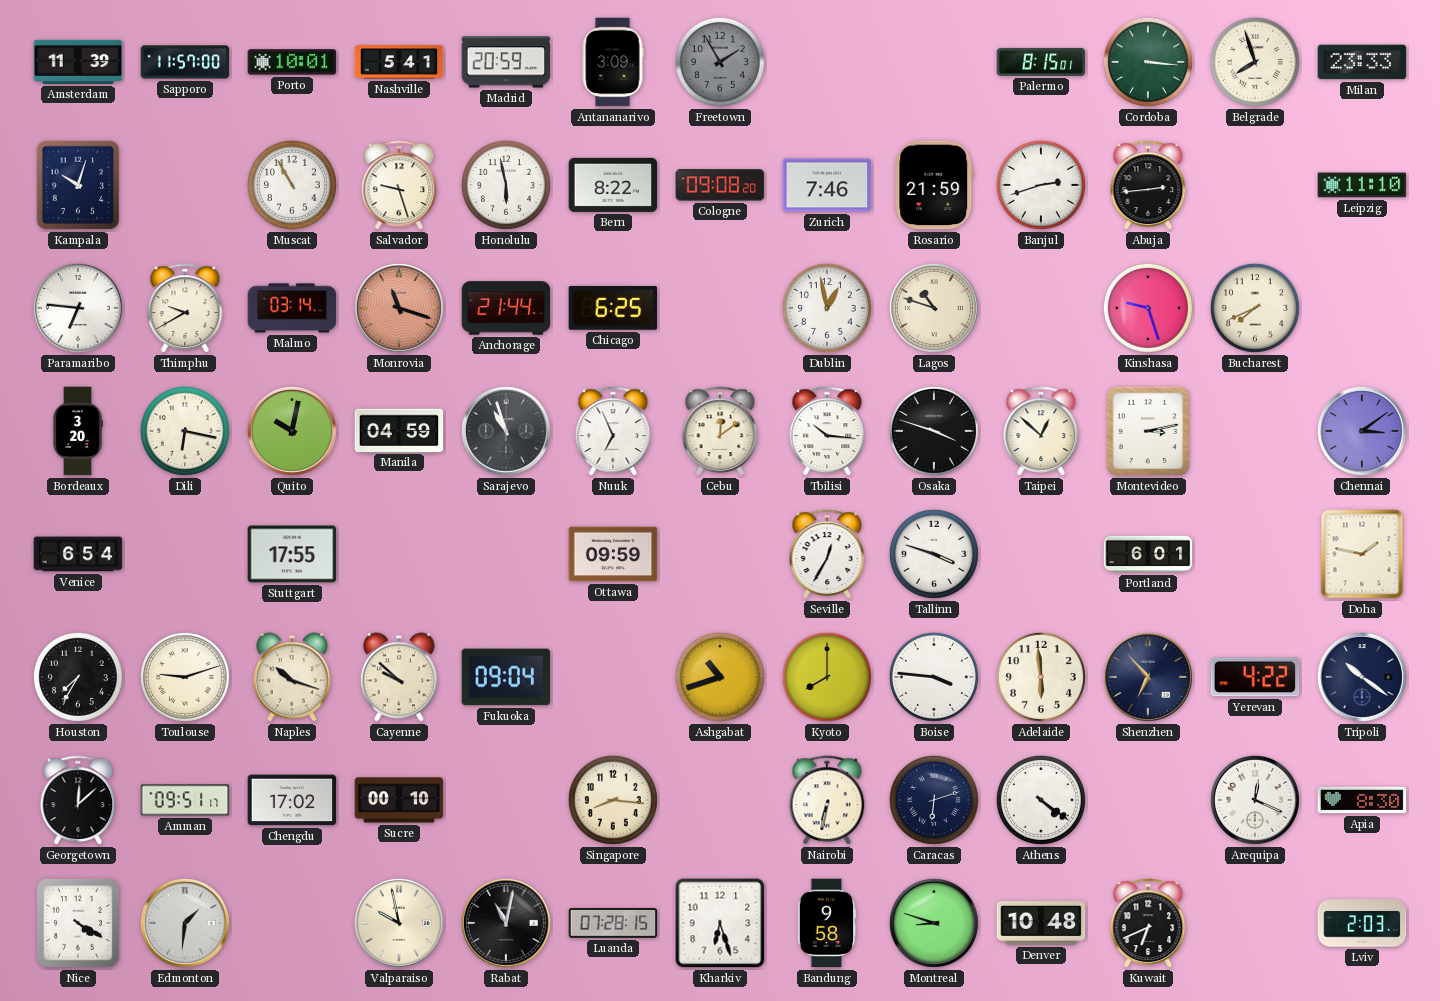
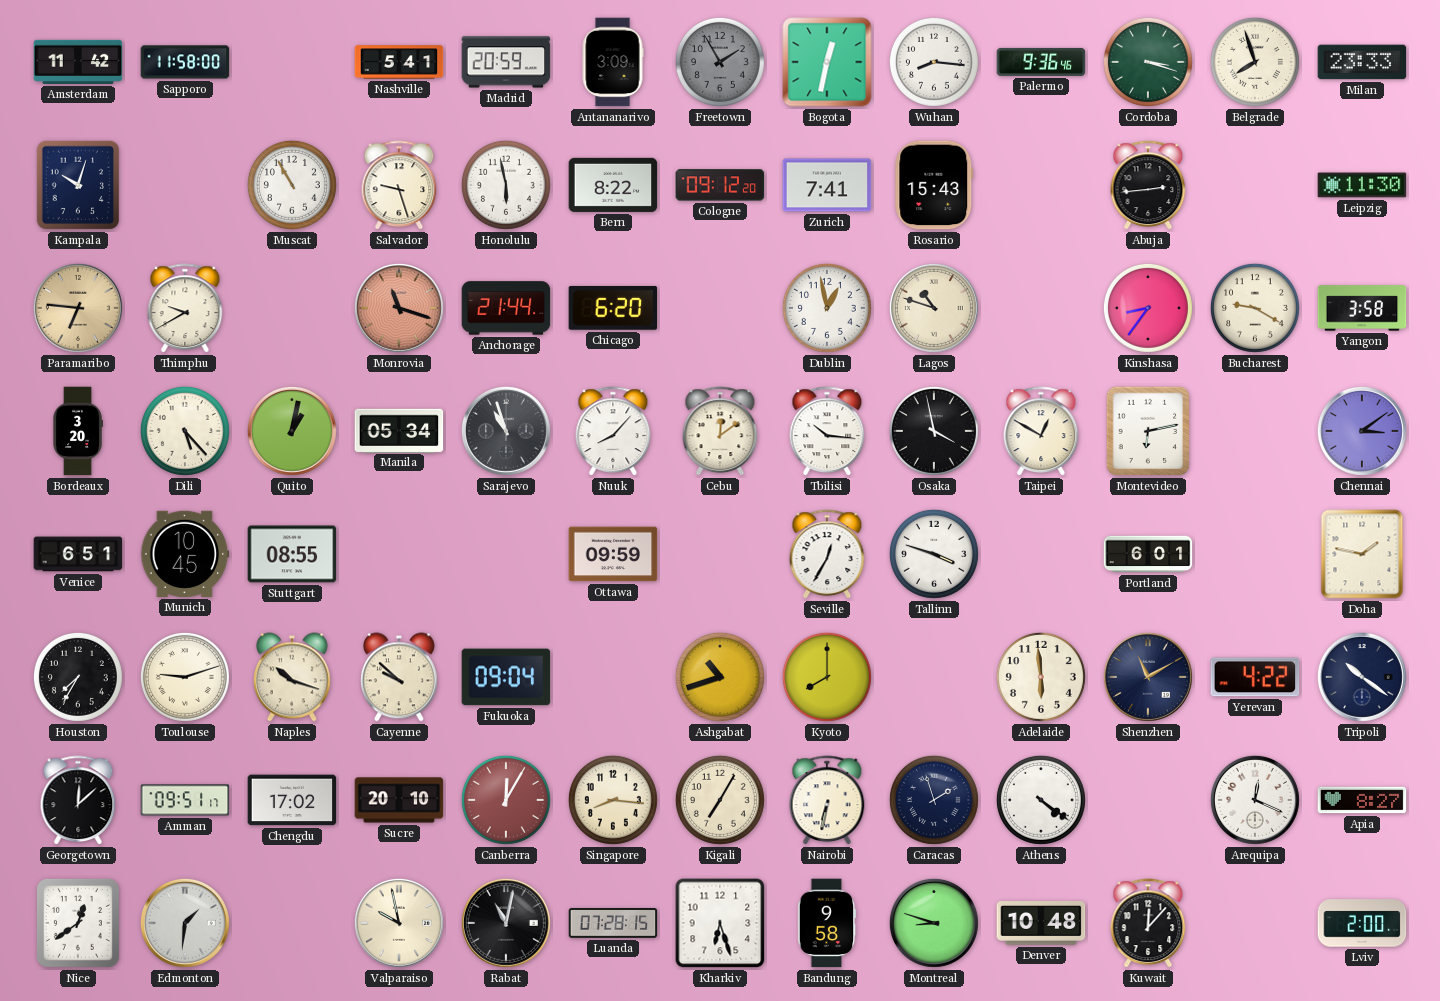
Amsterdam: 11:39 -> 11:42 (78, 62)
Sapporo: 11:57 -> 11:58 (185, 62)
Porto: 10:01 -> none (292, 62)
Bogota: none -> 12:32 (827, 62)
Wuhan: none -> 8:16 (934, 62)
Palermo: 8:15 -> 9:36 (1041, 62)
Cordoba: 3:16 -> 3:18 (1148, 62)
Cologne: 09:08 -> 09:12 (720, 185)
Zurich: 7:46 -> 7:41 (827, 185)
Rosario: 21:59 -> 15:43 (934, 185)
Banjul: 2:42 -> none (1041, 185)
Leipzig: 11:10 -> 11:30 (1362, 185)
Paramaribo dial: white -> champagne (78, 308)
Malmo: 03:14 -> none (292, 308)
Chicago: 6:25 -> 6:20 (613, 308)
Kinshasa: 9:27 -> 8:36 (1148, 308)
Bucharest: 7:41 -> 9:20 (1255, 308)
Yangon: none -> 3:58 (1362, 308)
Dili: 6:17 -> 5:23 (185, 431)
Quito: 10:02 -> 1:02 (292, 431)
Manila: 04:59 -> 05:34 (399, 430)
Nuuk: 6:56 -> 8:07 (613, 432)
Osaka: 3:48 -> 3:58 (934, 431)
Taipei: 12:52 -> 12:50 (1041, 432)
Montevideo: 3:13 -> 6:13 (1147, 431)
Venice: 6:54 -> 6:51 (78, 554)
Munich: none -> 10:45 (185, 554)
Stuttgart: 17:55 -> 08:55 (292, 554)
Boise: 3:46 -> none (934, 677)
Shenzhen: 6:53 -> 11:10 (1148, 677)
Sucre: 00:10 -> 20:10 (399, 800)
Canberra: none -> 12:05 (506, 800)
Kigali: none -> 7:05 (720, 800)
Caracas: 6:12 -> 1:57 (934, 800)
Apia: 8:30 -> 8:27 (1362, 800)
Nice: 4:20 -> 12:39 (78, 924)
Kuwait: 6:41 -> 12:07 (1148, 924)
Lviv: 2:03 -> 2:00 (1362, 923)
